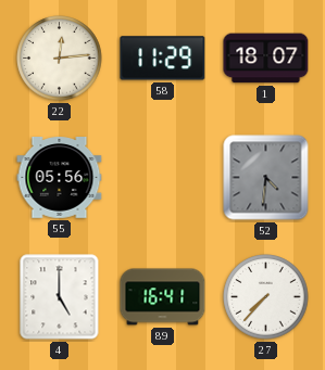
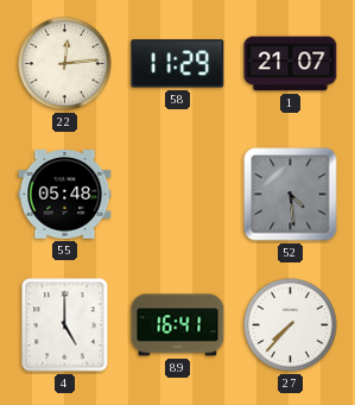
1: 18:07 -> 21:07 (291, 64)
55: 05:56 -> 05:48 (65, 195)
52: 4:31 -> 4:29 (291, 195)
